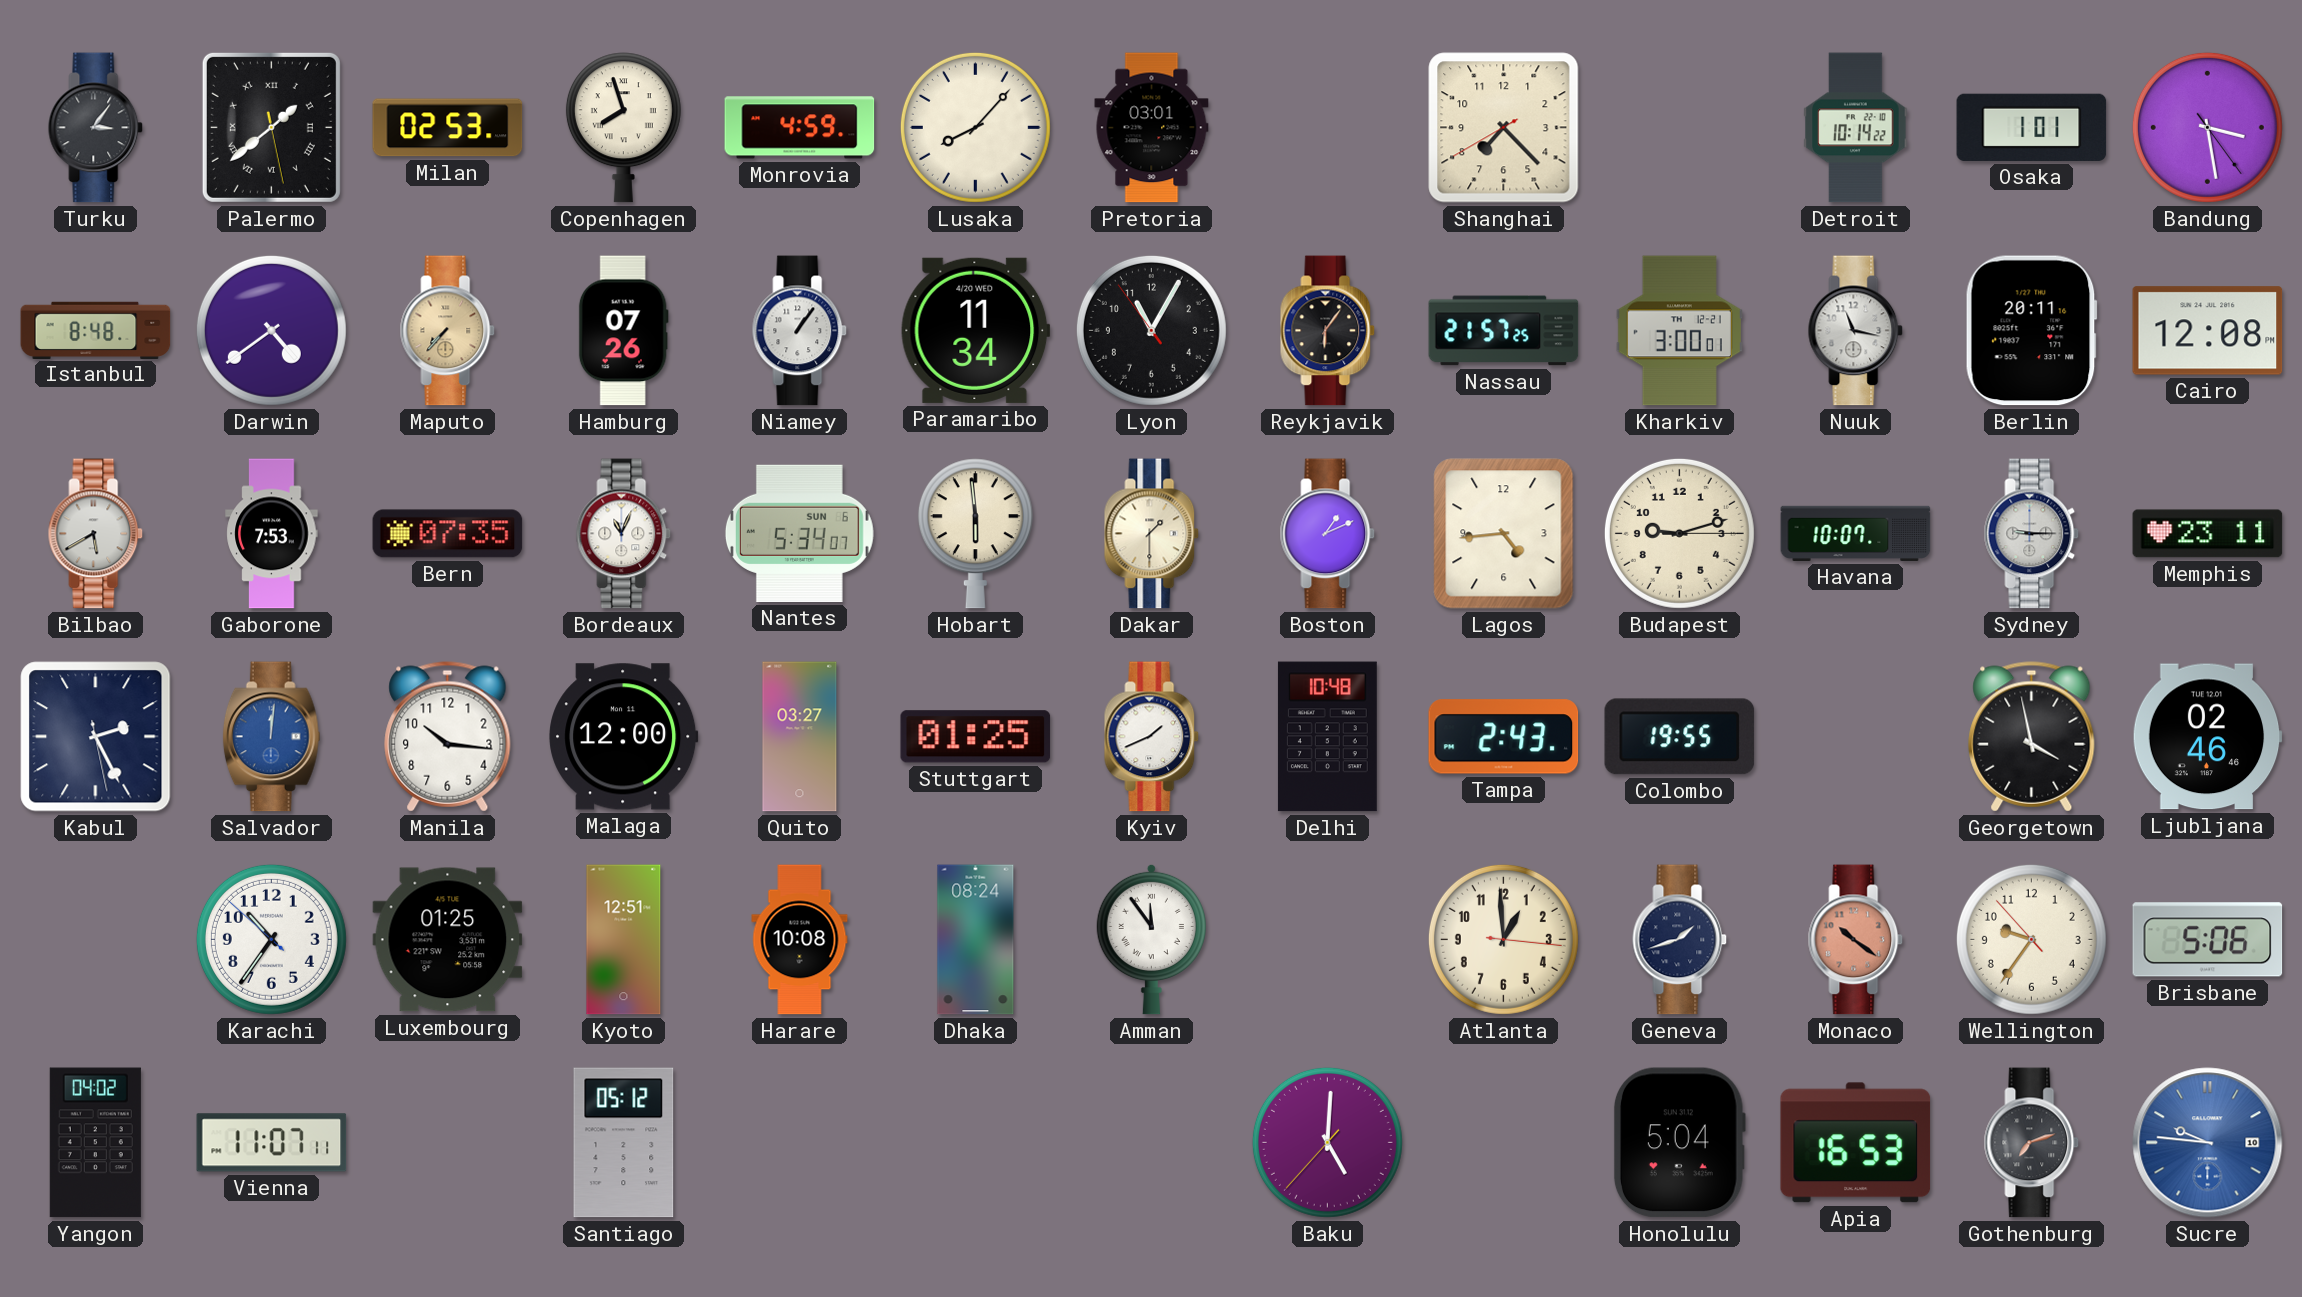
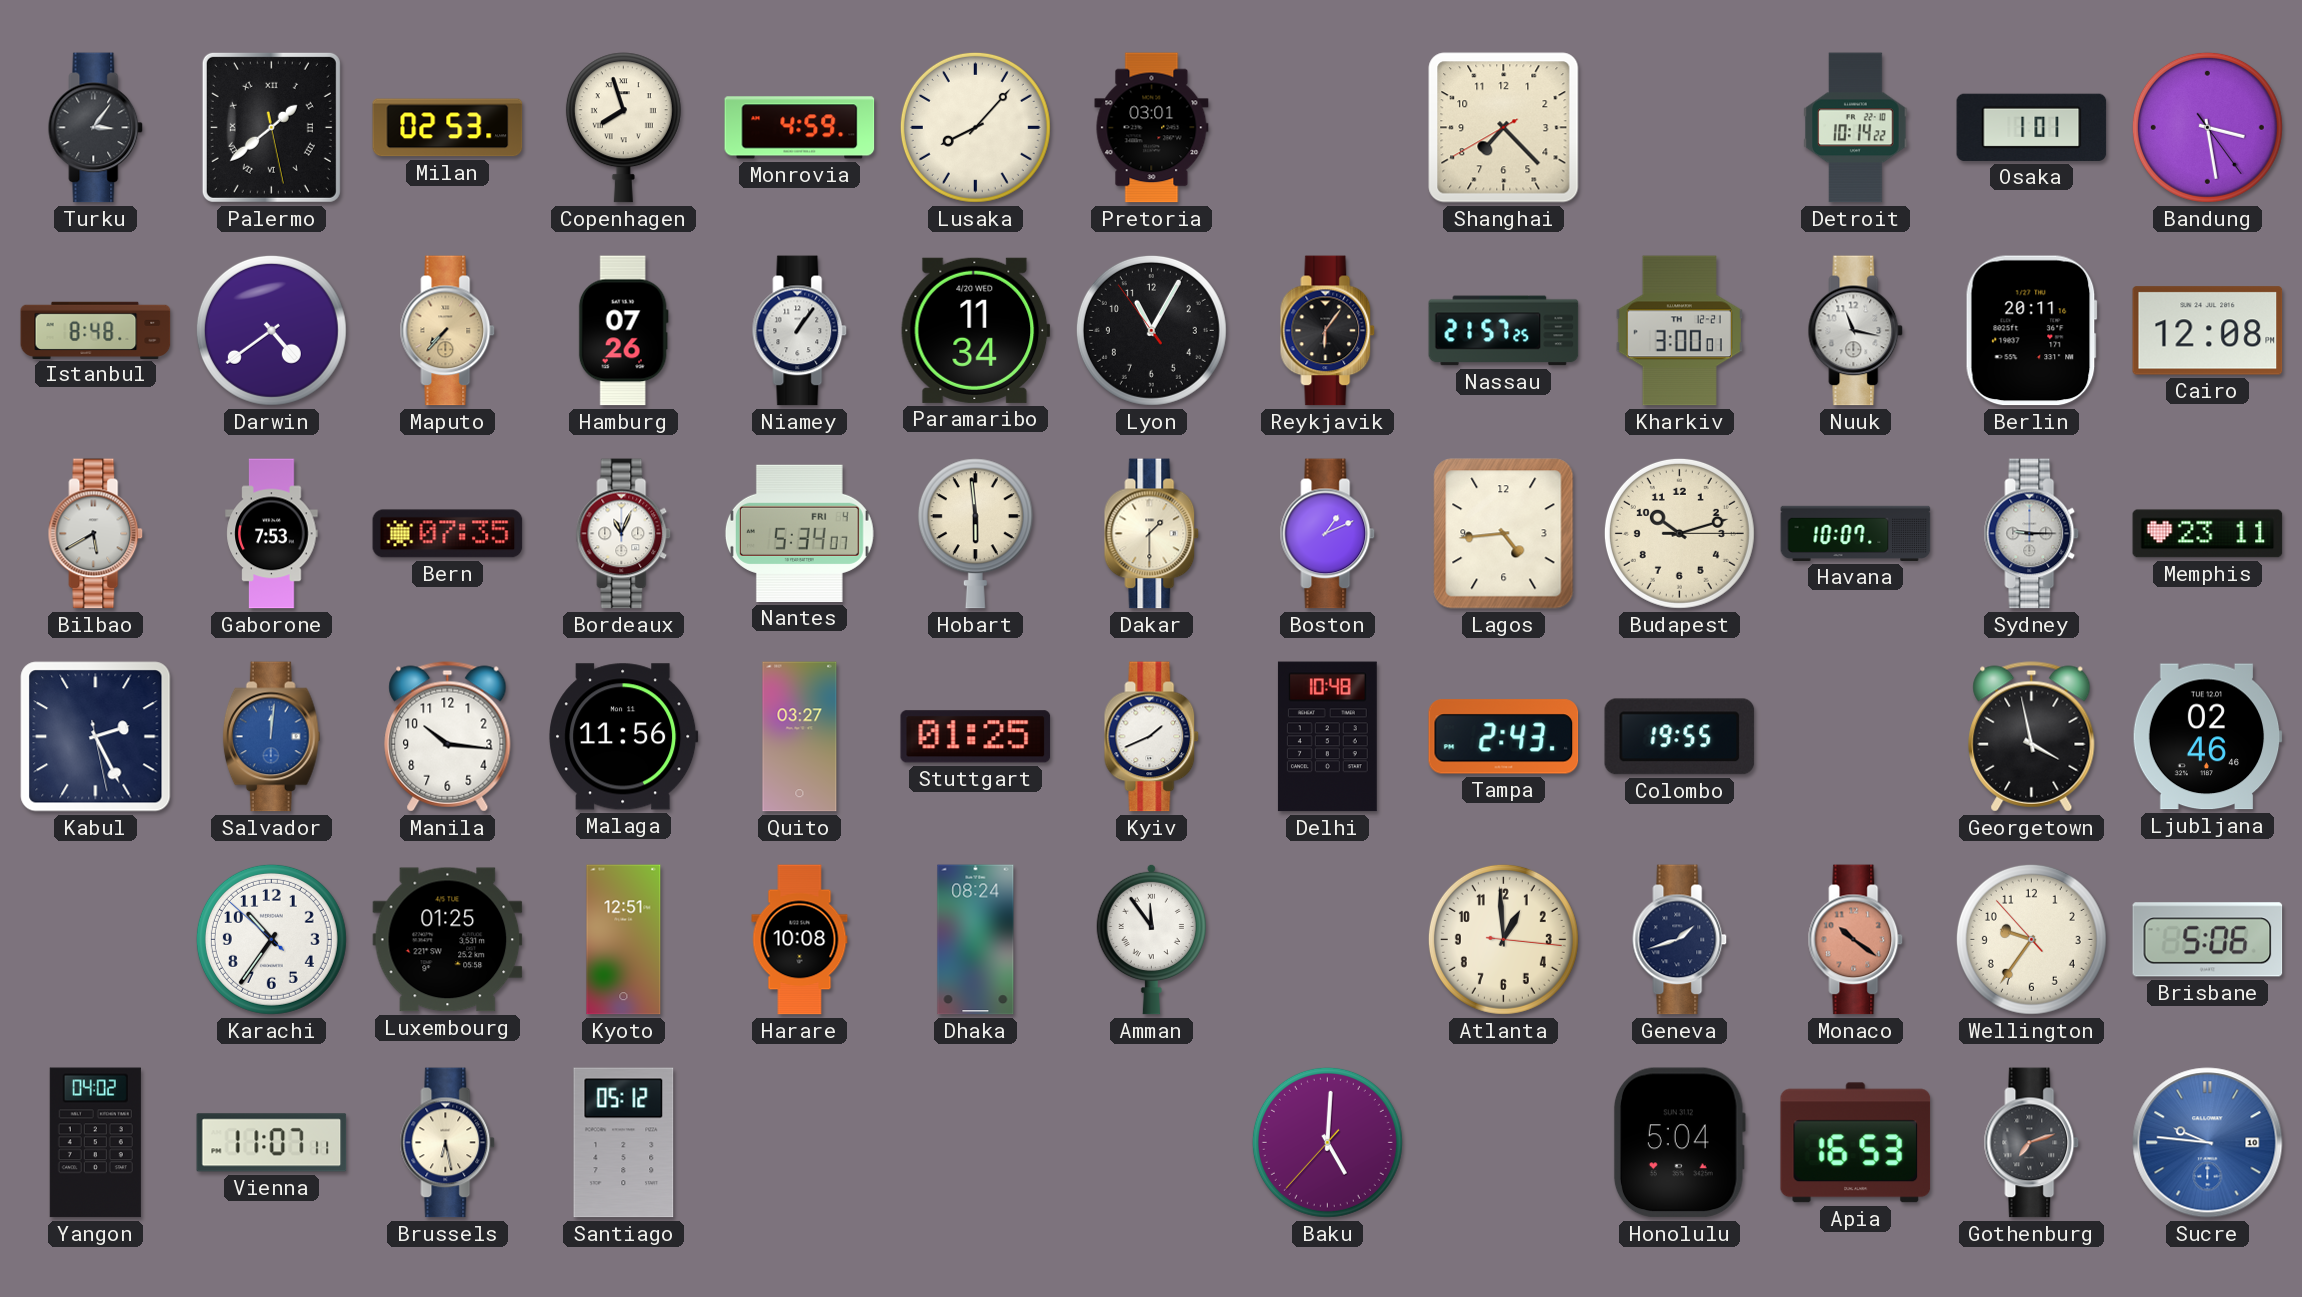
Nantes date: SUN 6 -> FRI 4 (799, 533)
Budapest: 9:12 -> 10:12 (1679, 533)
Malaga: 12:00 -> 11:56 (624, 737)
Brussels: none -> 6:28 (448, 1143)
